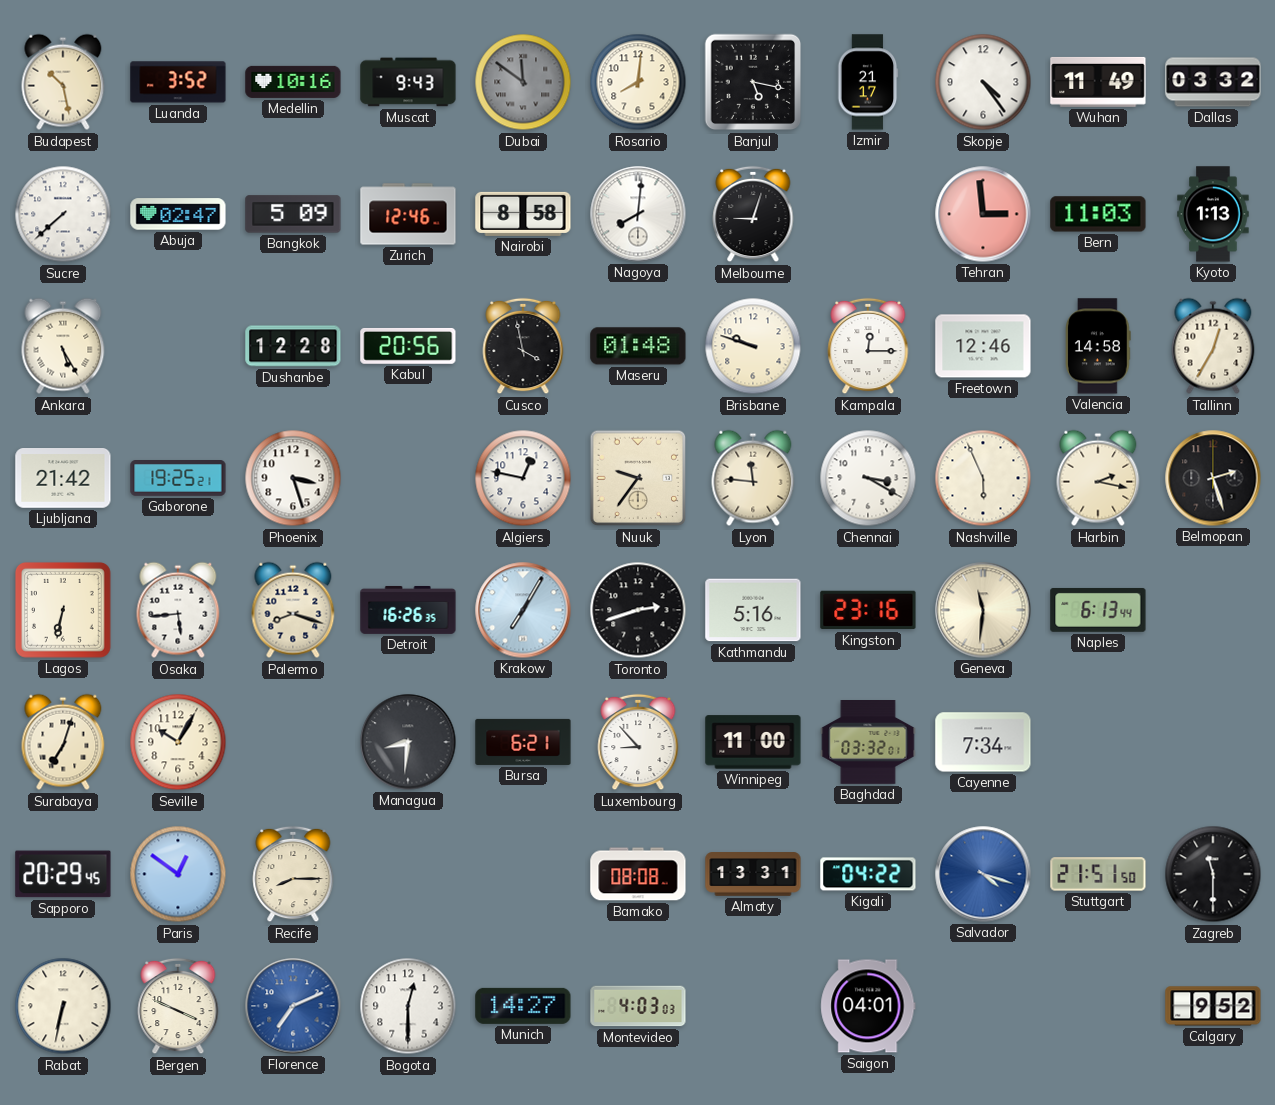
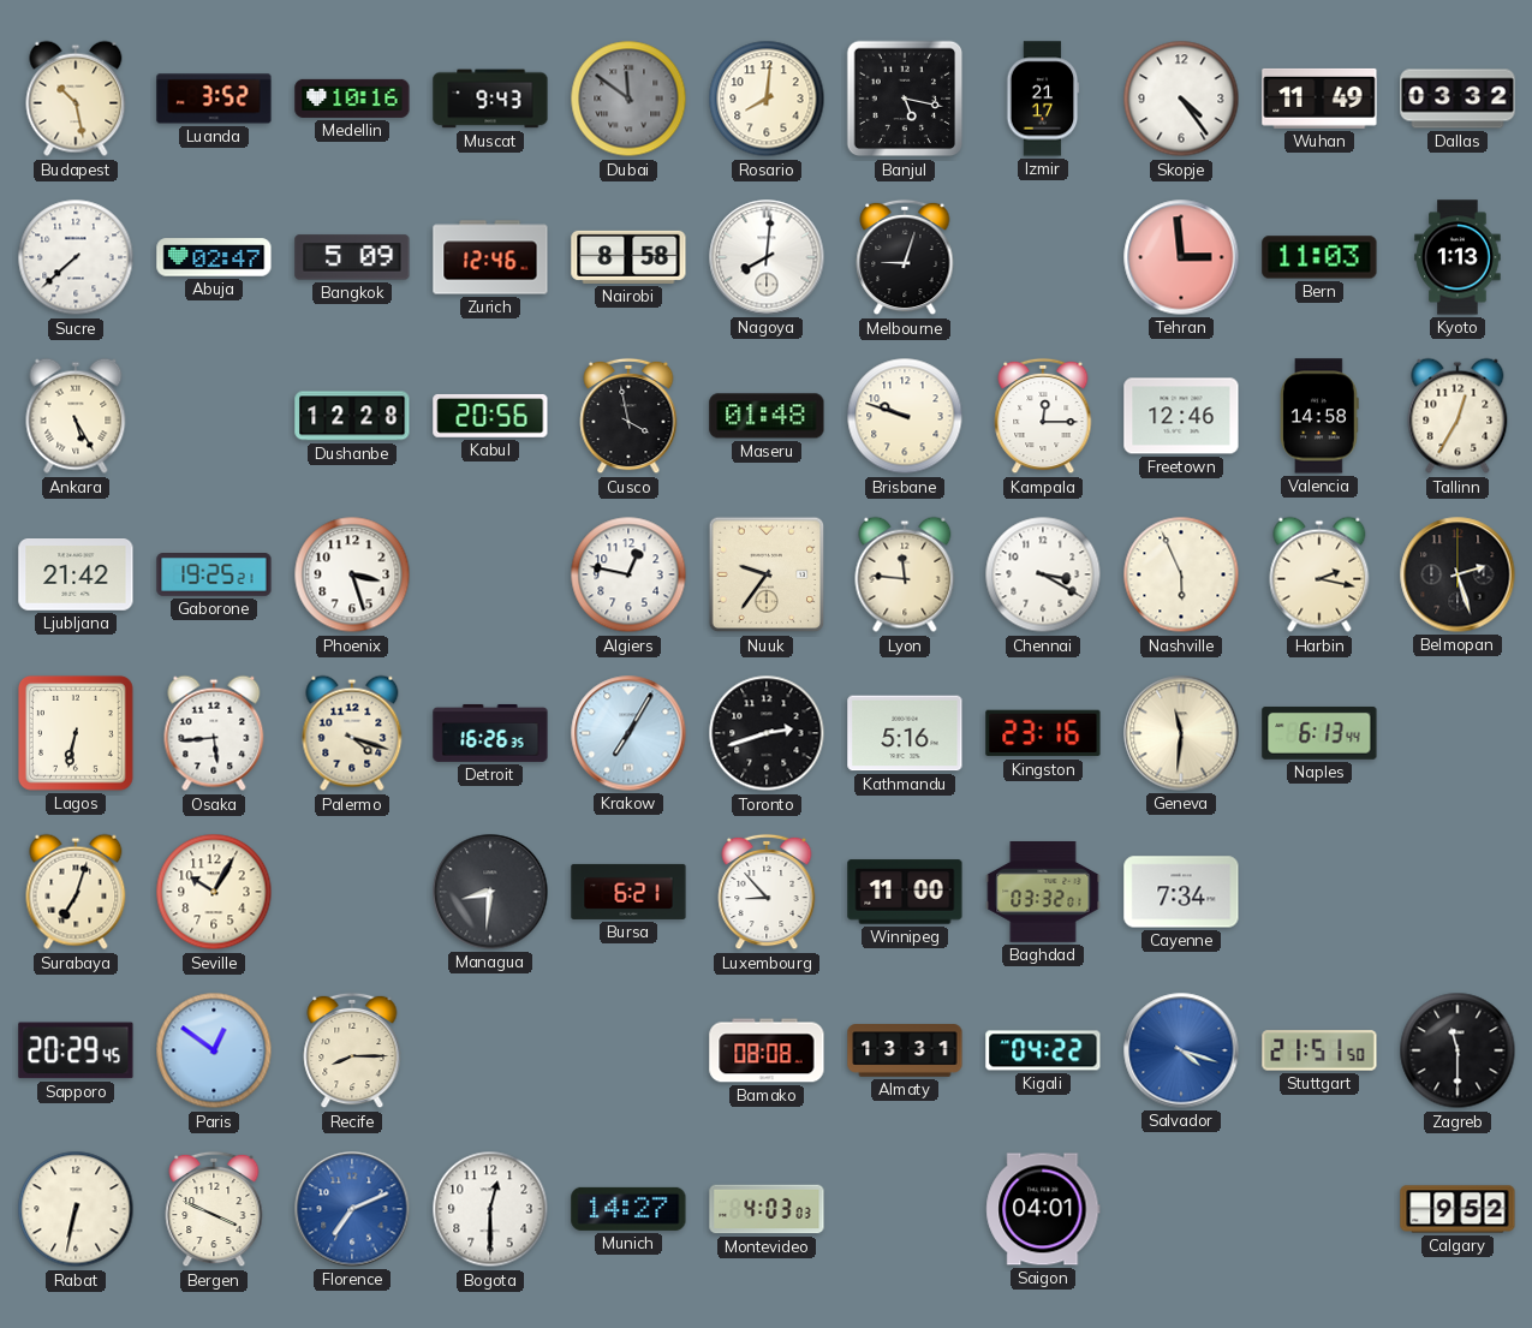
Palermo: 8:18 -> 4:18 (352, 733)
